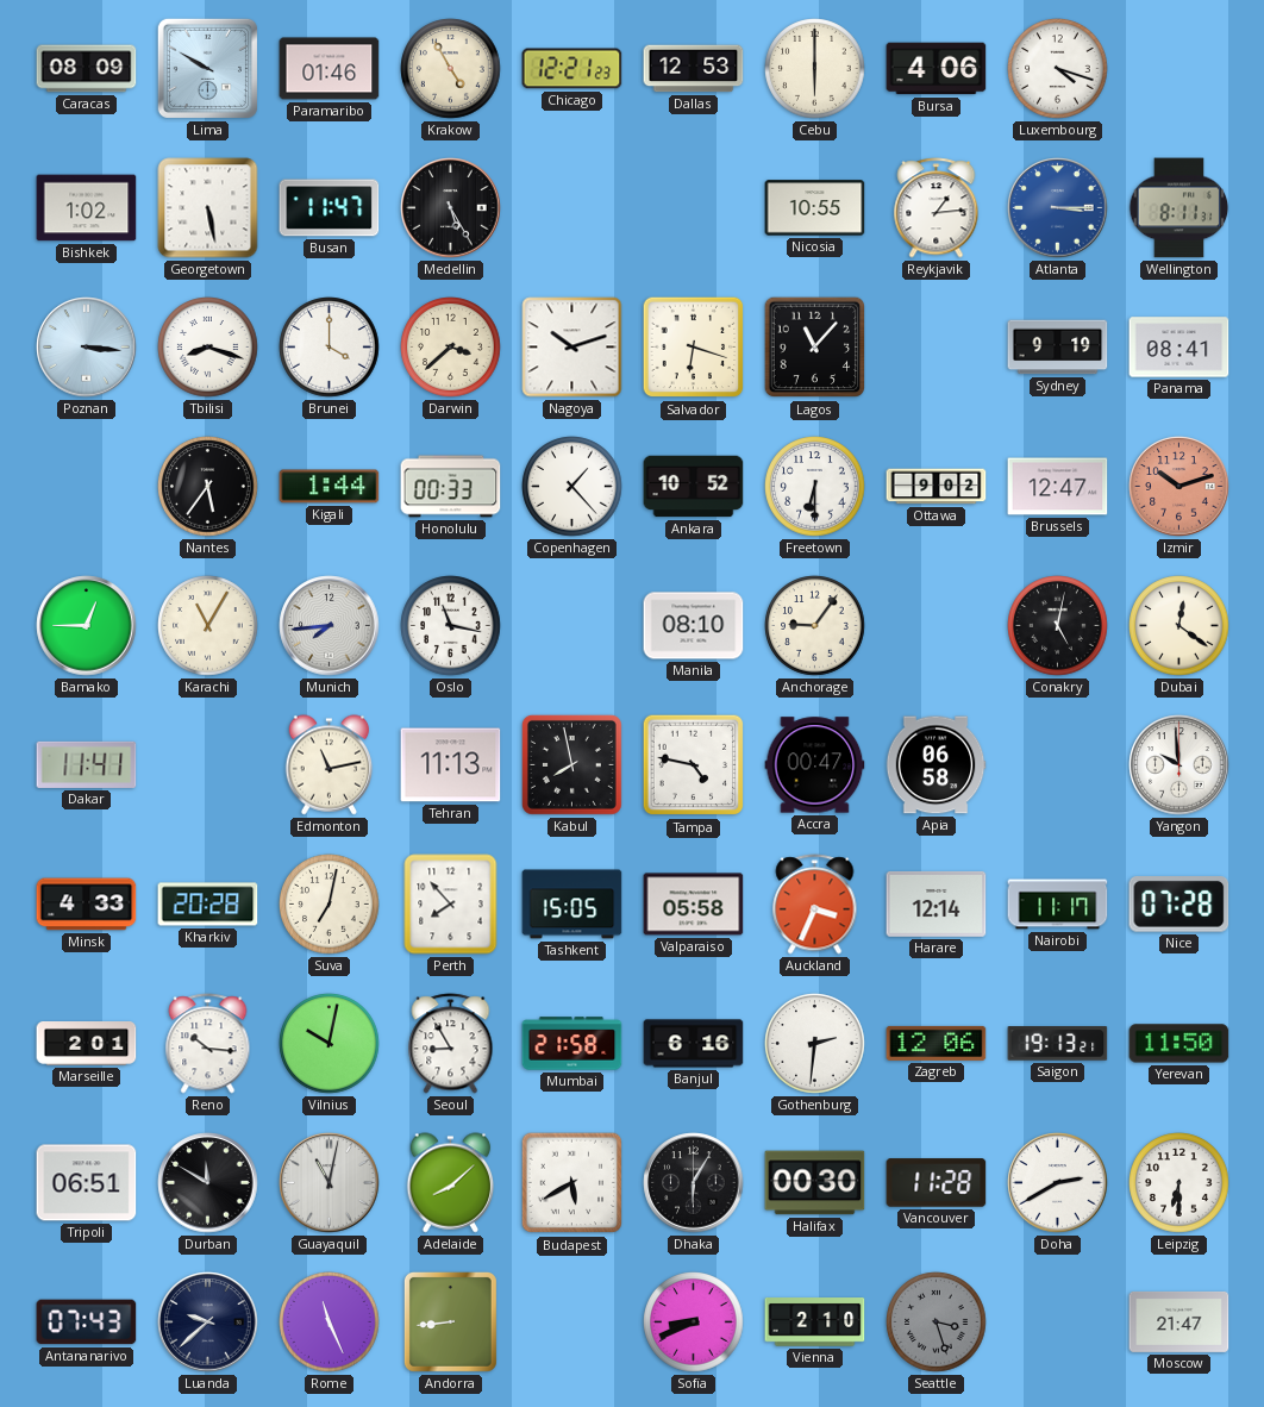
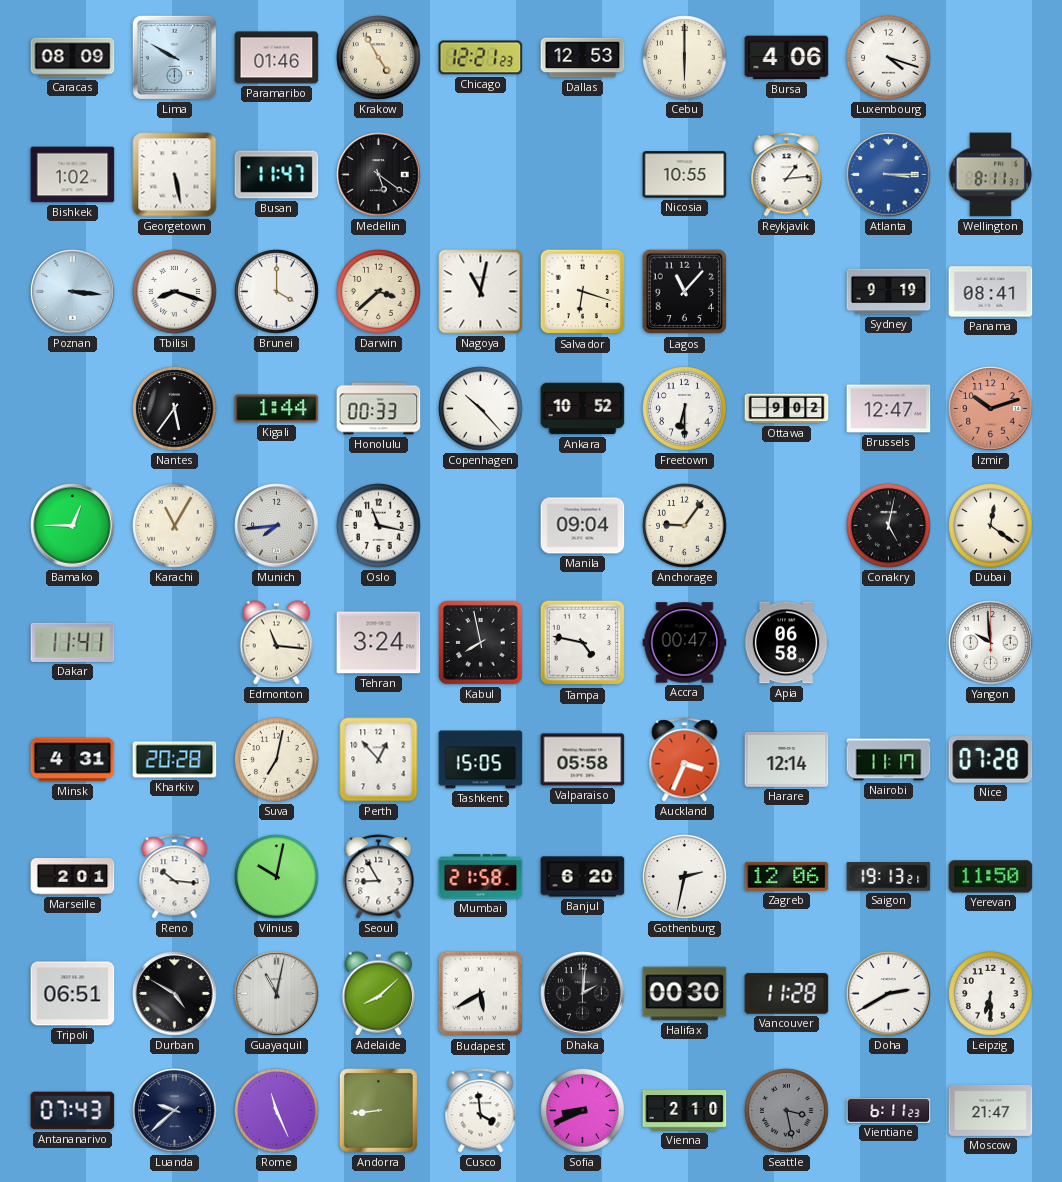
Medellin: 5:25 -> 5:21 (379, 175)
Nagoya: 10:12 -> 11:02 (481, 292)
Copenhagen: 1:23 -> 10:23 (481, 409)
Manila: 08:10 -> 09:04 (583, 526)
Edmonton: 11:13 -> 11:16 (277, 643)
Tehran: 11:13 -> 3:24 (379, 643)
Minsk: 4:33 -> 4:31 (73, 760)
Perth: 7:53 -> 12:53 (379, 760)
Banjul: 6:16 -> 6:20 (583, 877)
Gothenburg: 2:31 -> 2:32 (685, 877)
Durban: 11:50 -> 4:50 (175, 994)
Dhaka: 6:05 -> 2:01 (583, 994)
Cusco: none -> 3:59 (481, 1111)
Seattle: 3:27 -> 3:28 (787, 1111)
Vientiane: none -> 6:11 (889, 1111)
